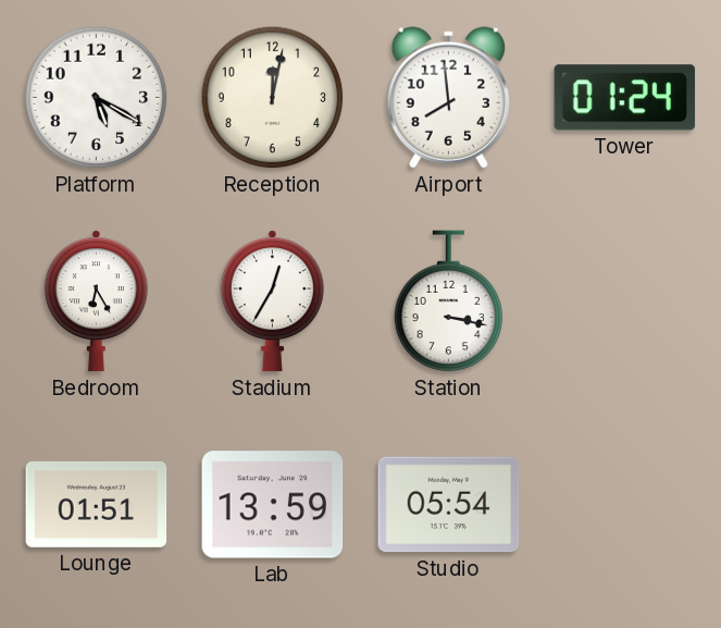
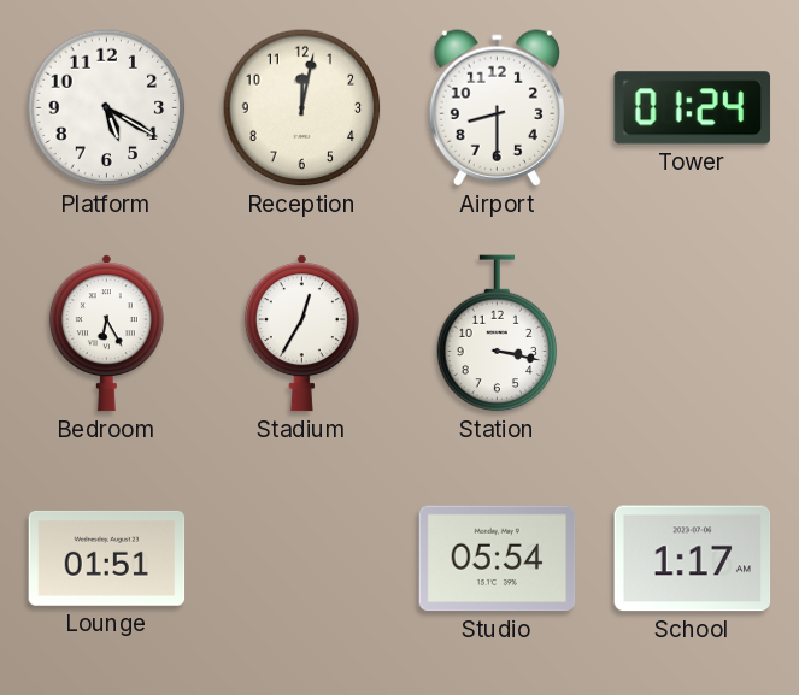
Airport: 7:59 -> 8:30 (497, 108)
Lab: 13:59 -> none (273, 505)
School: none -> 1:17 (693, 559)
